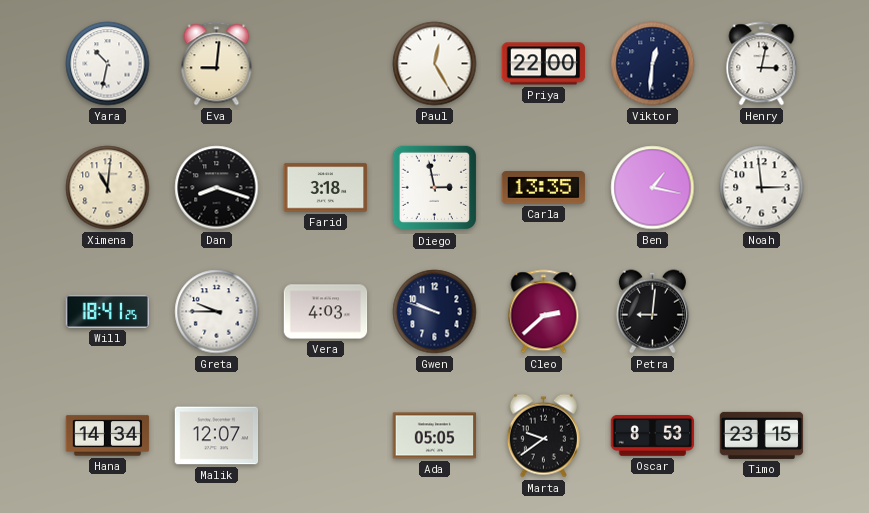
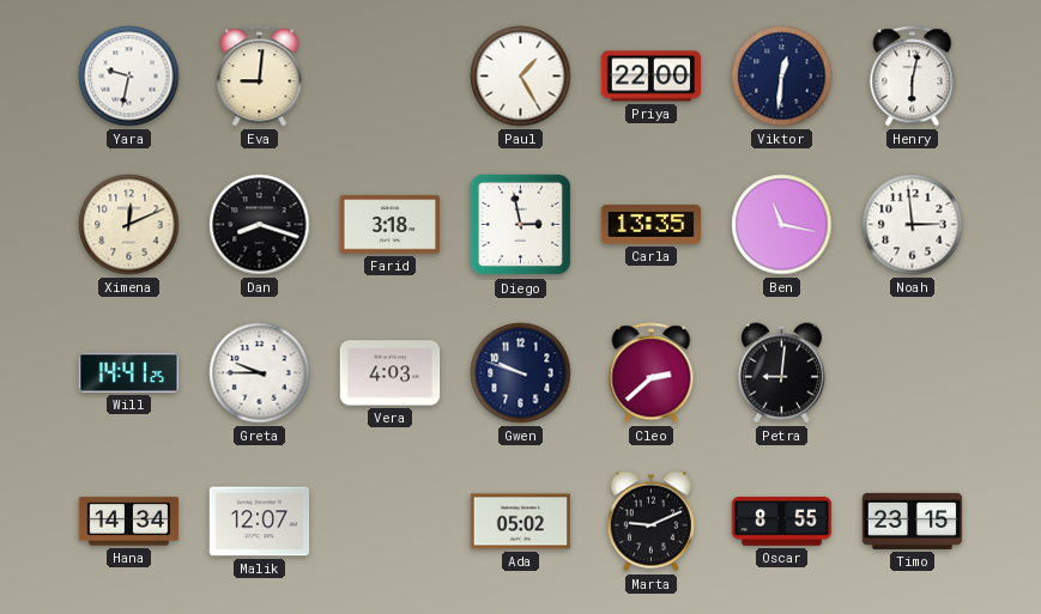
Yara: 10:32 -> 9:32 (129, 77)
Paul: 12:25 -> 1:25 (521, 77)
Henry: 3:02 -> 6:02 (913, 77)
Ximena: 11:01 -> 12:11 (129, 225)
Ben: 1:17 -> 11:17 (782, 225)
Will: 18:41 -> 14:41 (129, 372)
Ada: 05:05 -> 05:02 (521, 522)
Marta: 9:39 -> 9:11 (650, 522)
Oscar: 8:53 -> 8:55 (782, 522)
